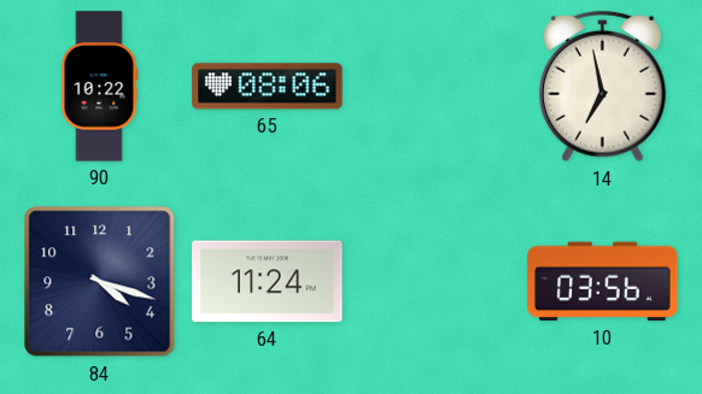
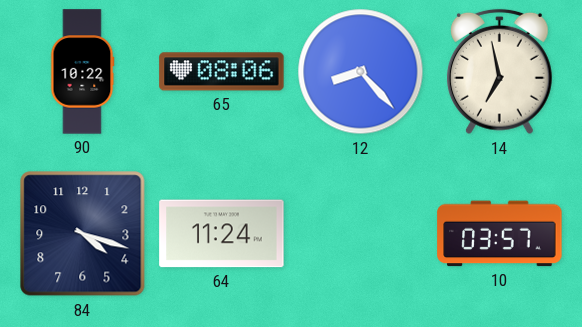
12: none -> 8:23 (361, 72)
10: 03:56 -> 03:57 (500, 234)
